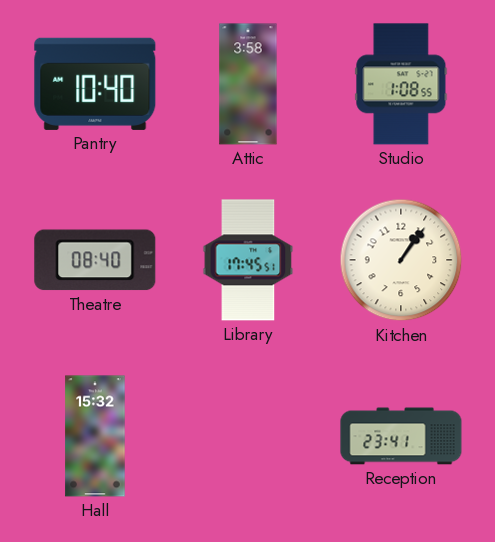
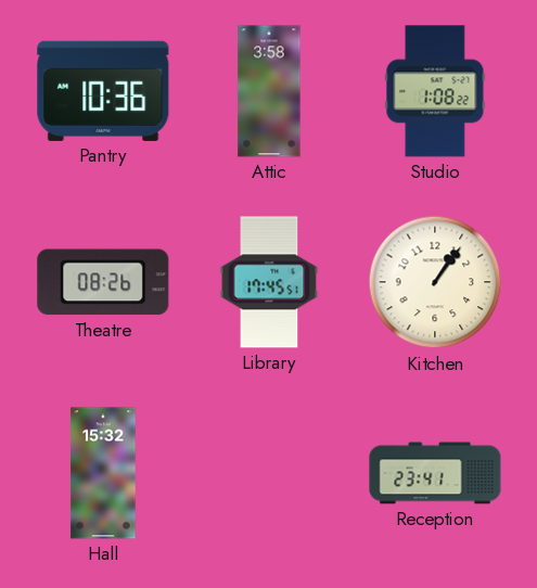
Pantry: 10:40 -> 10:36 (103, 91)
Studio: 1:08:55 -> 1:08:22 (435, 91)
Theatre: 08:40 -> 08:26 (103, 282)
